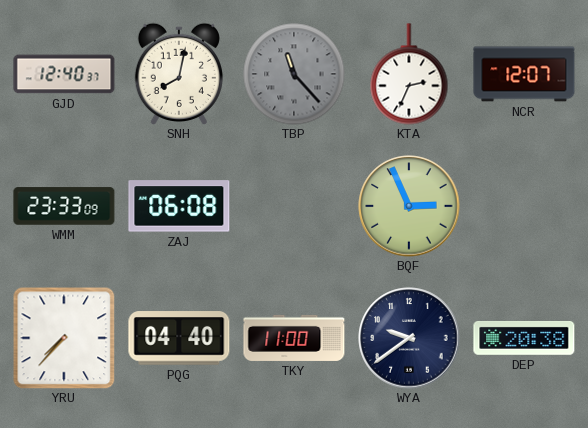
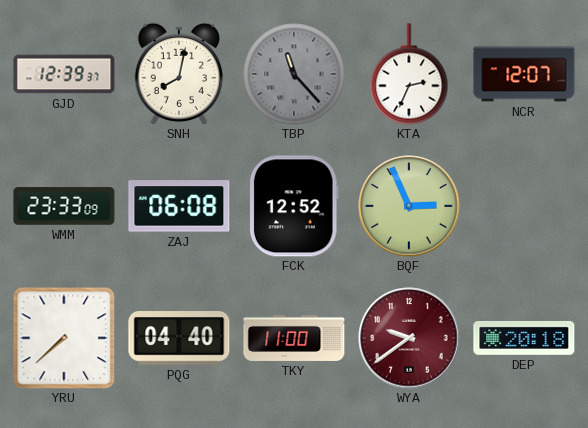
GJD: 12:40 -> 12:39 (64, 74)
FCK: none -> 12:52 (294, 206)
YRU: 7:37 -> 7:38 (64, 338)
WYA dial: navy -> burgundy (409, 338)
DEP: 20:38 -> 20:18 (524, 338)
